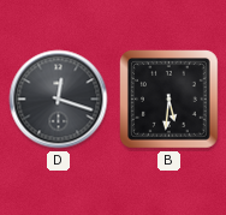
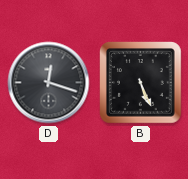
B: 5:31 -> 5:26 (141, 83)
